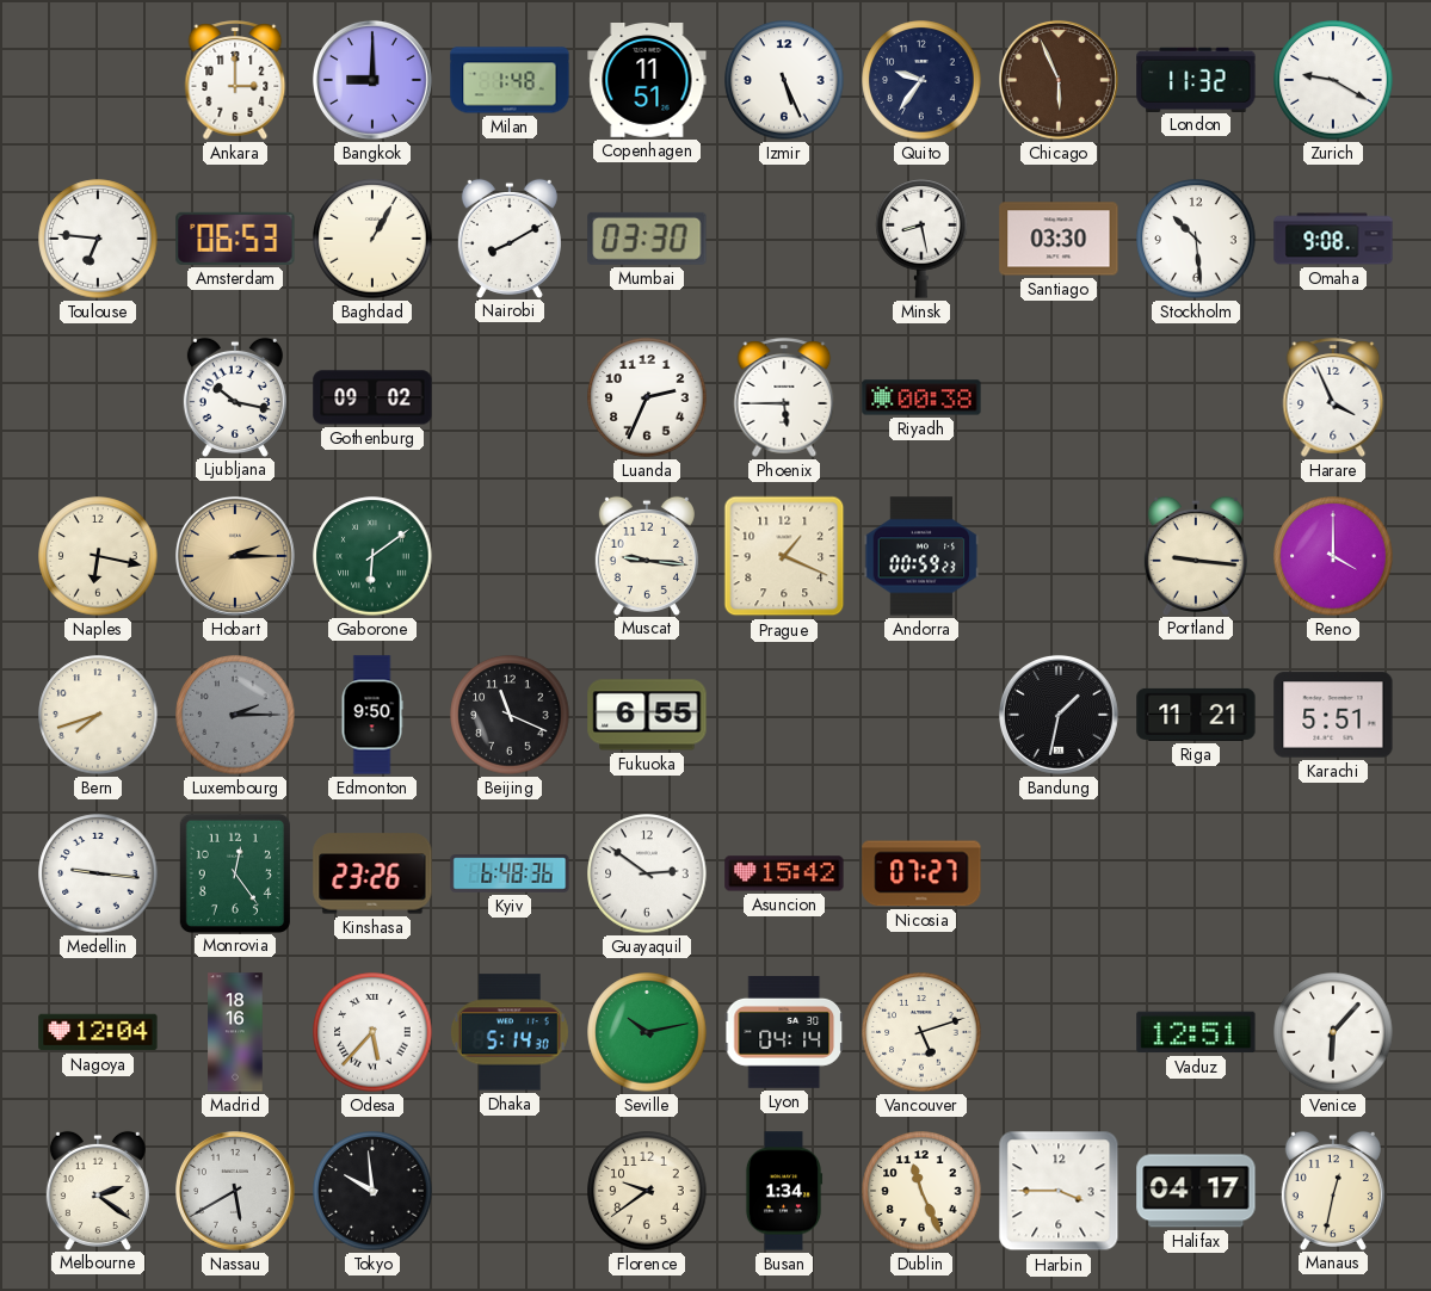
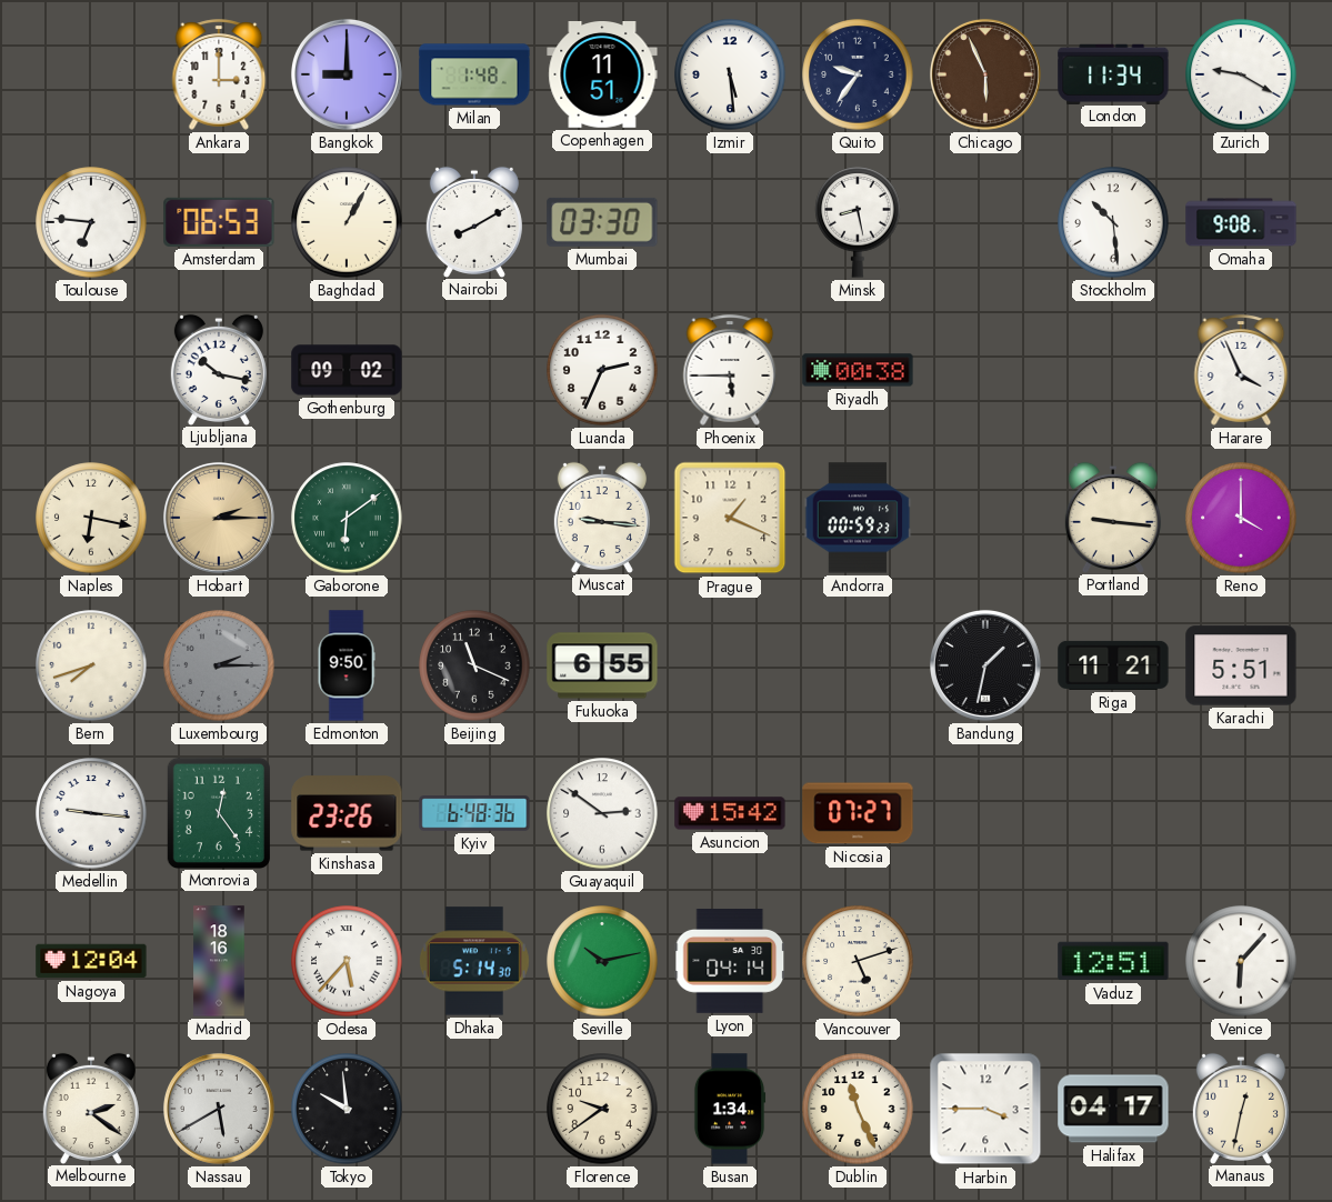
Izmir: 5:26 -> 5:29 (730, 74)
London: 11:32 -> 11:34 (1113, 73)
Santiago: 03:30 -> none (1059, 239)
